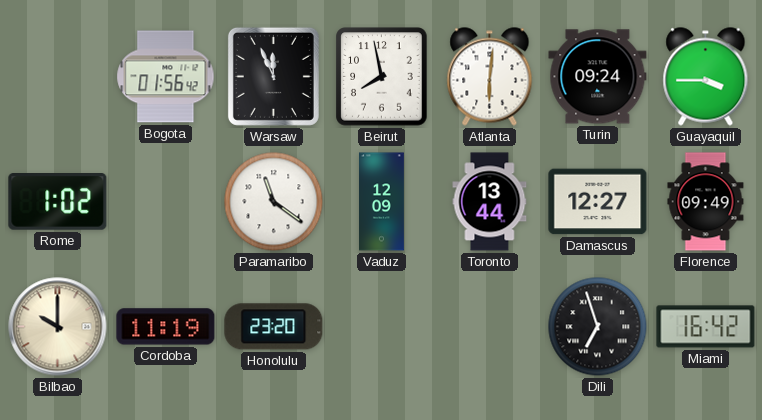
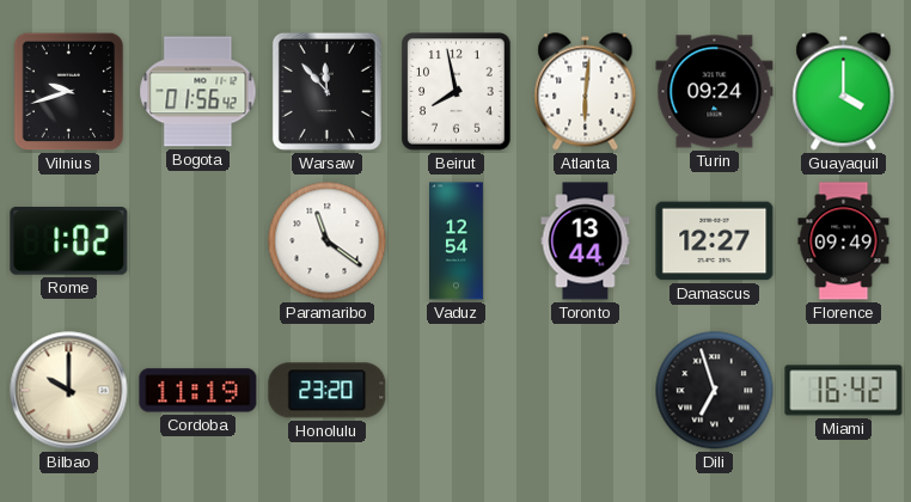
Vilnius: none -> 9:42 (69, 92)
Warsaw: 11:56 -> 11:53 (326, 91)
Guayaquil: 3:45 -> 4:00 (844, 92)
Vaduz: 12:09 -> 12:54 (457, 241)
